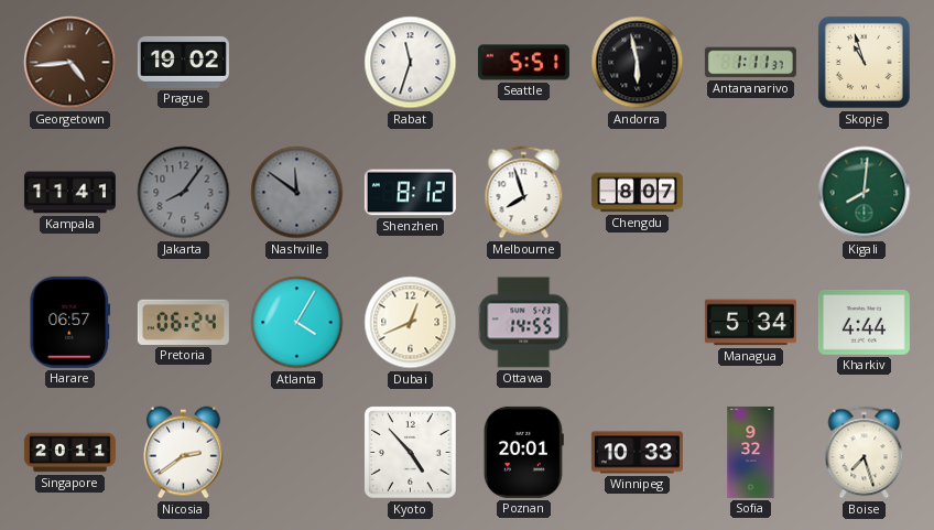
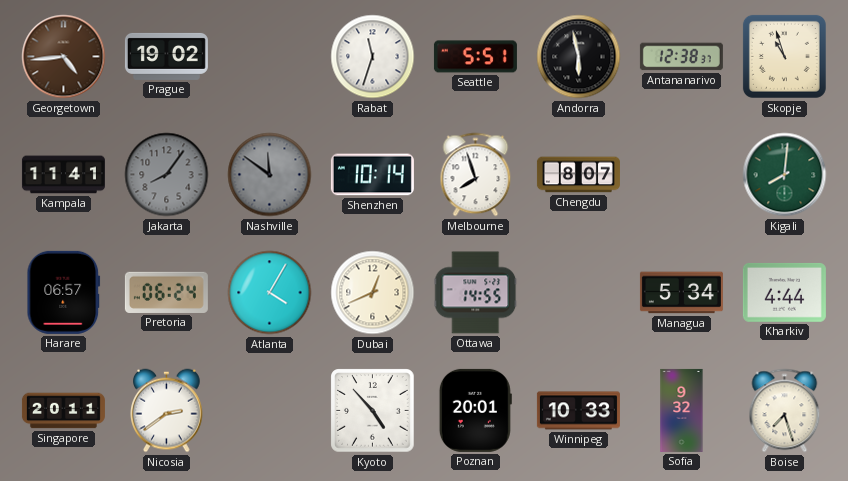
Antananarivo: 1:11 -> 12:38 (681, 57)
Shenzhen: 8:12 -> 10:14 (372, 175)
